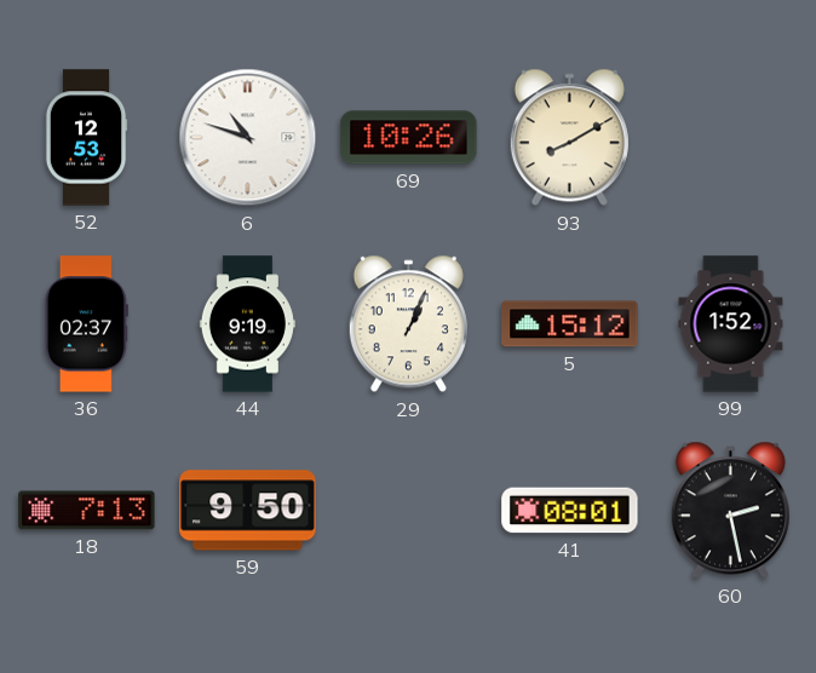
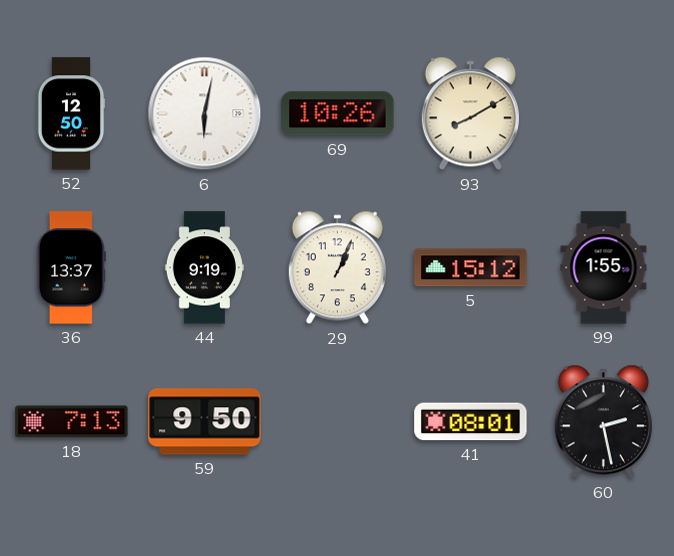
52: 12:53 -> 12:50 (71, 114)
6: 10:48 -> 6:02 (205, 114)
36: 02:37 -> 13:37 (71, 268)
99: 1:52 -> 1:55 (604, 268)
